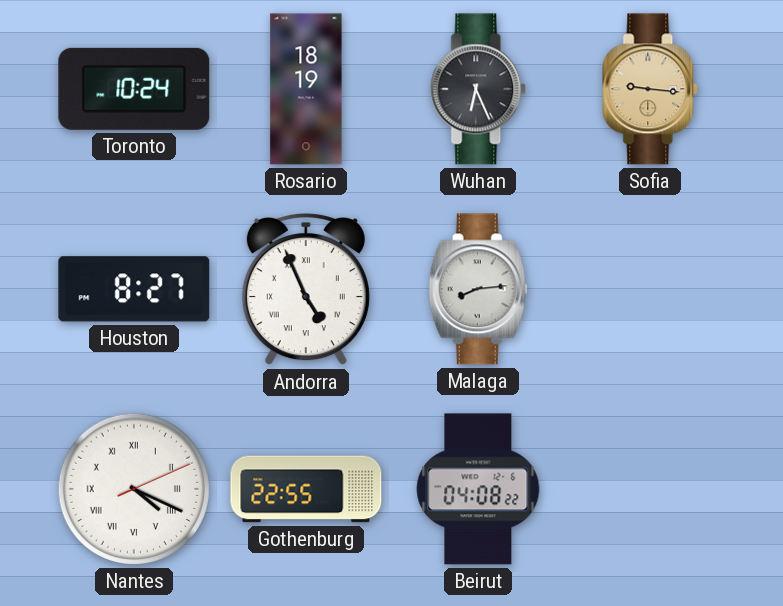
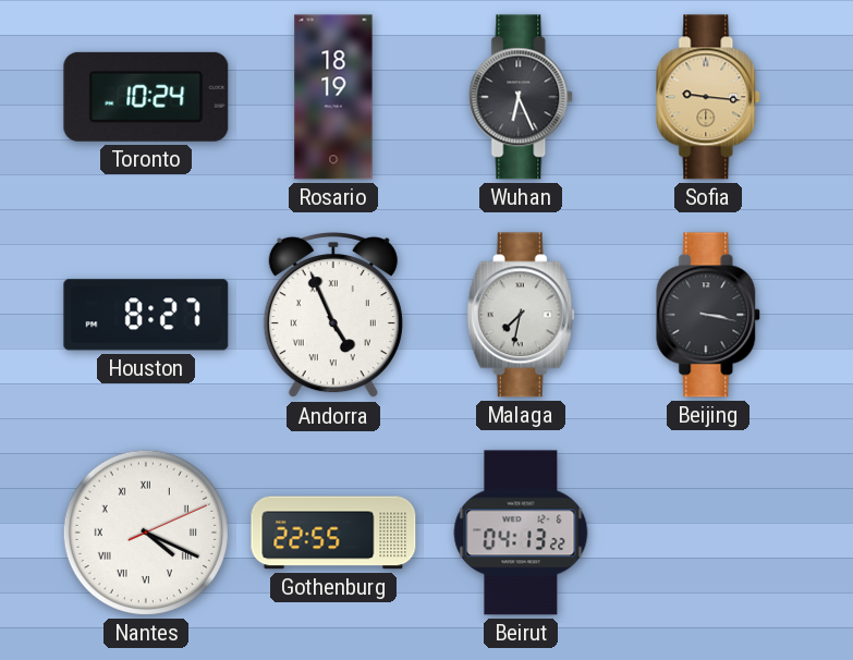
Malaga: 8:14 -> 7:32 (521, 315)
Beijing: none -> 3:17 (709, 315)
Beirut: 04:08 -> 04:13 (521, 533)
